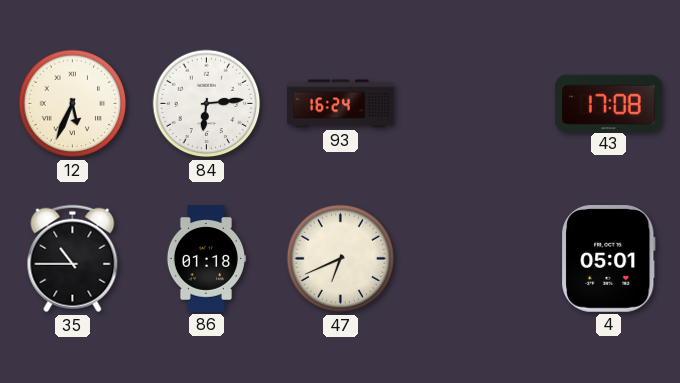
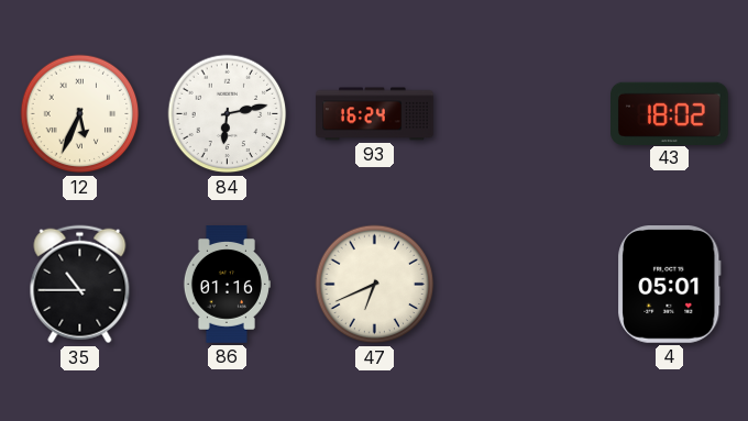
84: 6:14 -> 6:13 (228, 114)
43: 17:08 -> 18:02 (670, 113)
86: 01:18 -> 01:16 (227, 285)
